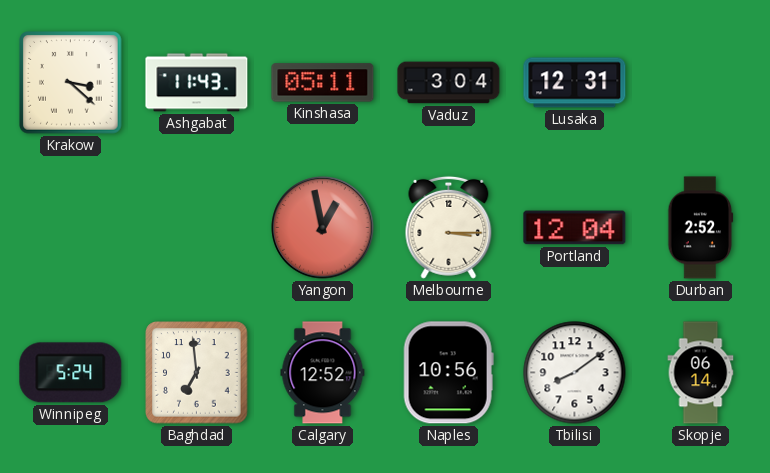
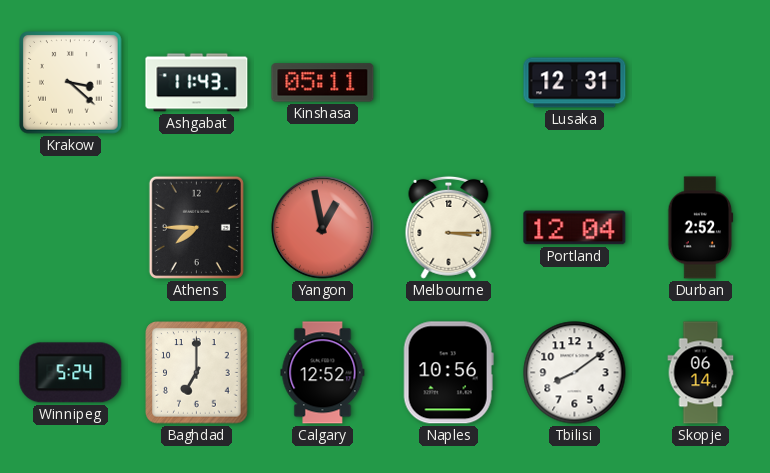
Vaduz: 3:04 -> none (449, 83)
Athens: none -> 7:45 (196, 227)
Baghdad: 6:59 -> 7:00 (197, 373)
